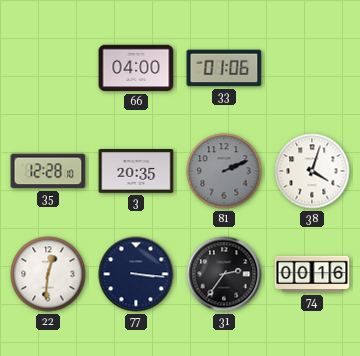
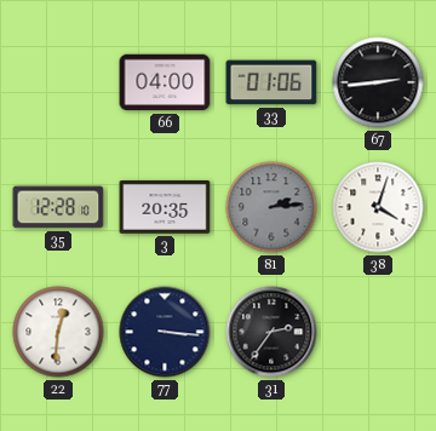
67: none -> 2:44 (378, 82)
81: 2:11 -> 2:14 (271, 207)
74: 00:16 -> none (312, 274)
